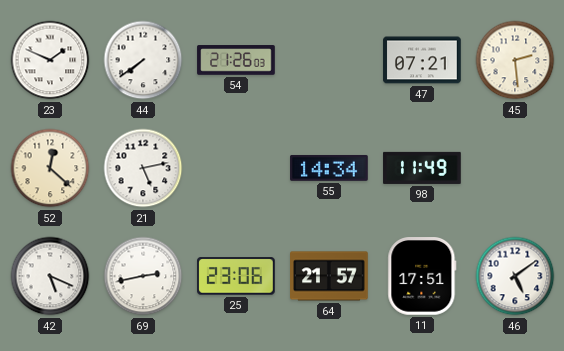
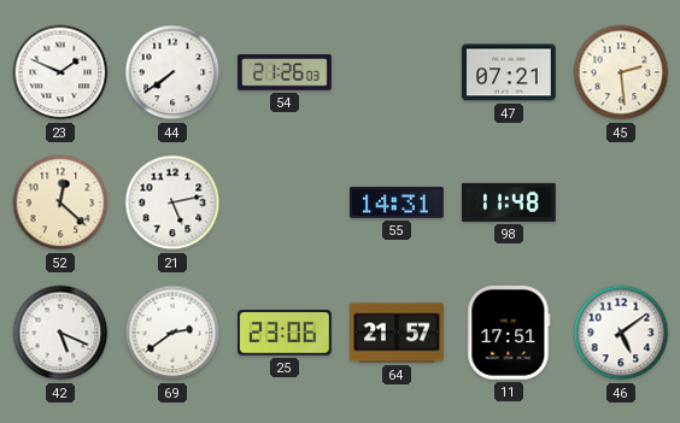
55: 14:34 -> 14:31 (397, 202)
98: 11:49 -> 11:48 (509, 202)
69: 2:43 -> 2:39 (172, 333)
